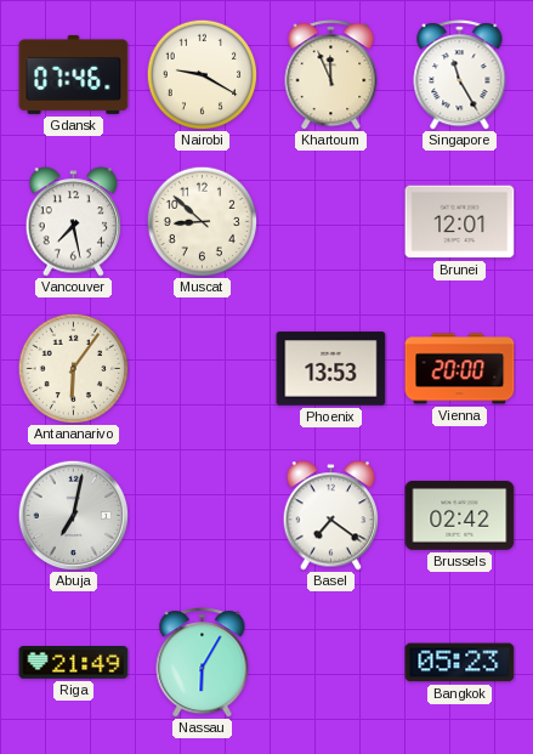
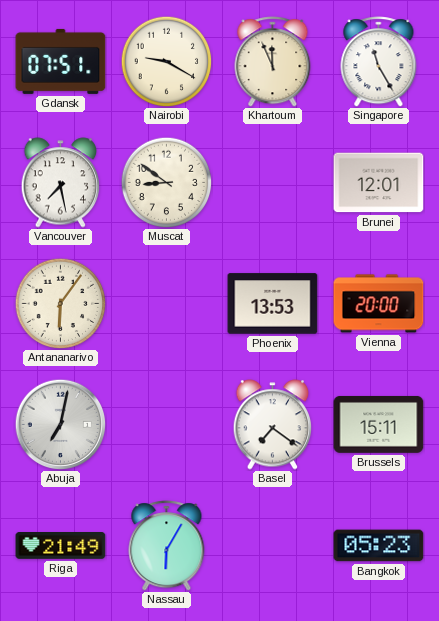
Gdansk: 07:46 -> 07:51 (61, 61)
Muscat: 8:52 -> 8:51 (166, 182)
Brussels: 02:42 -> 15:11 (379, 425)
